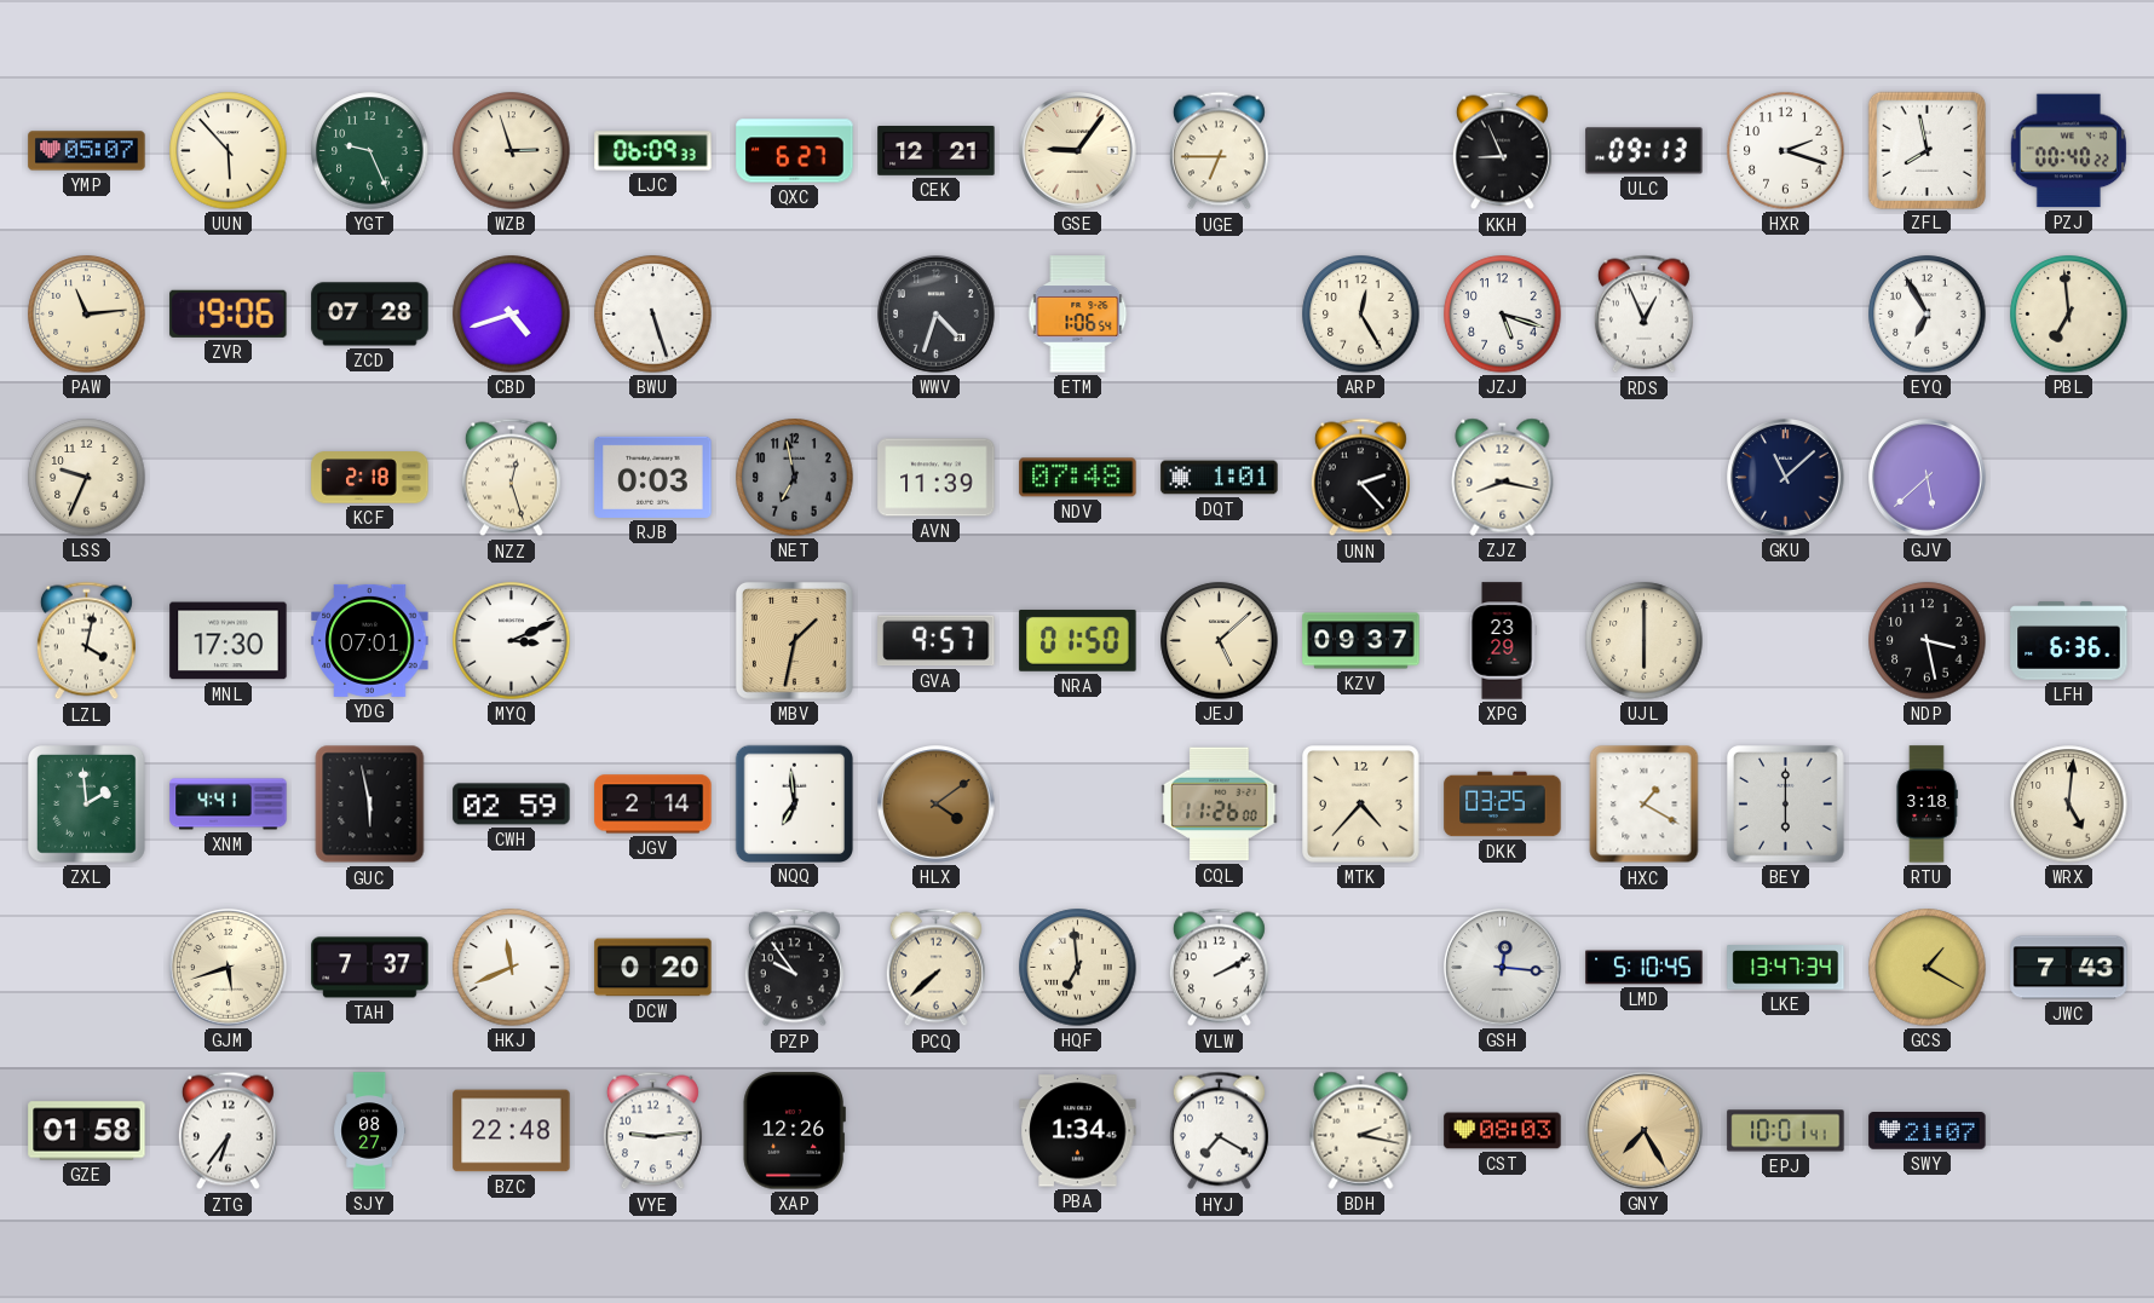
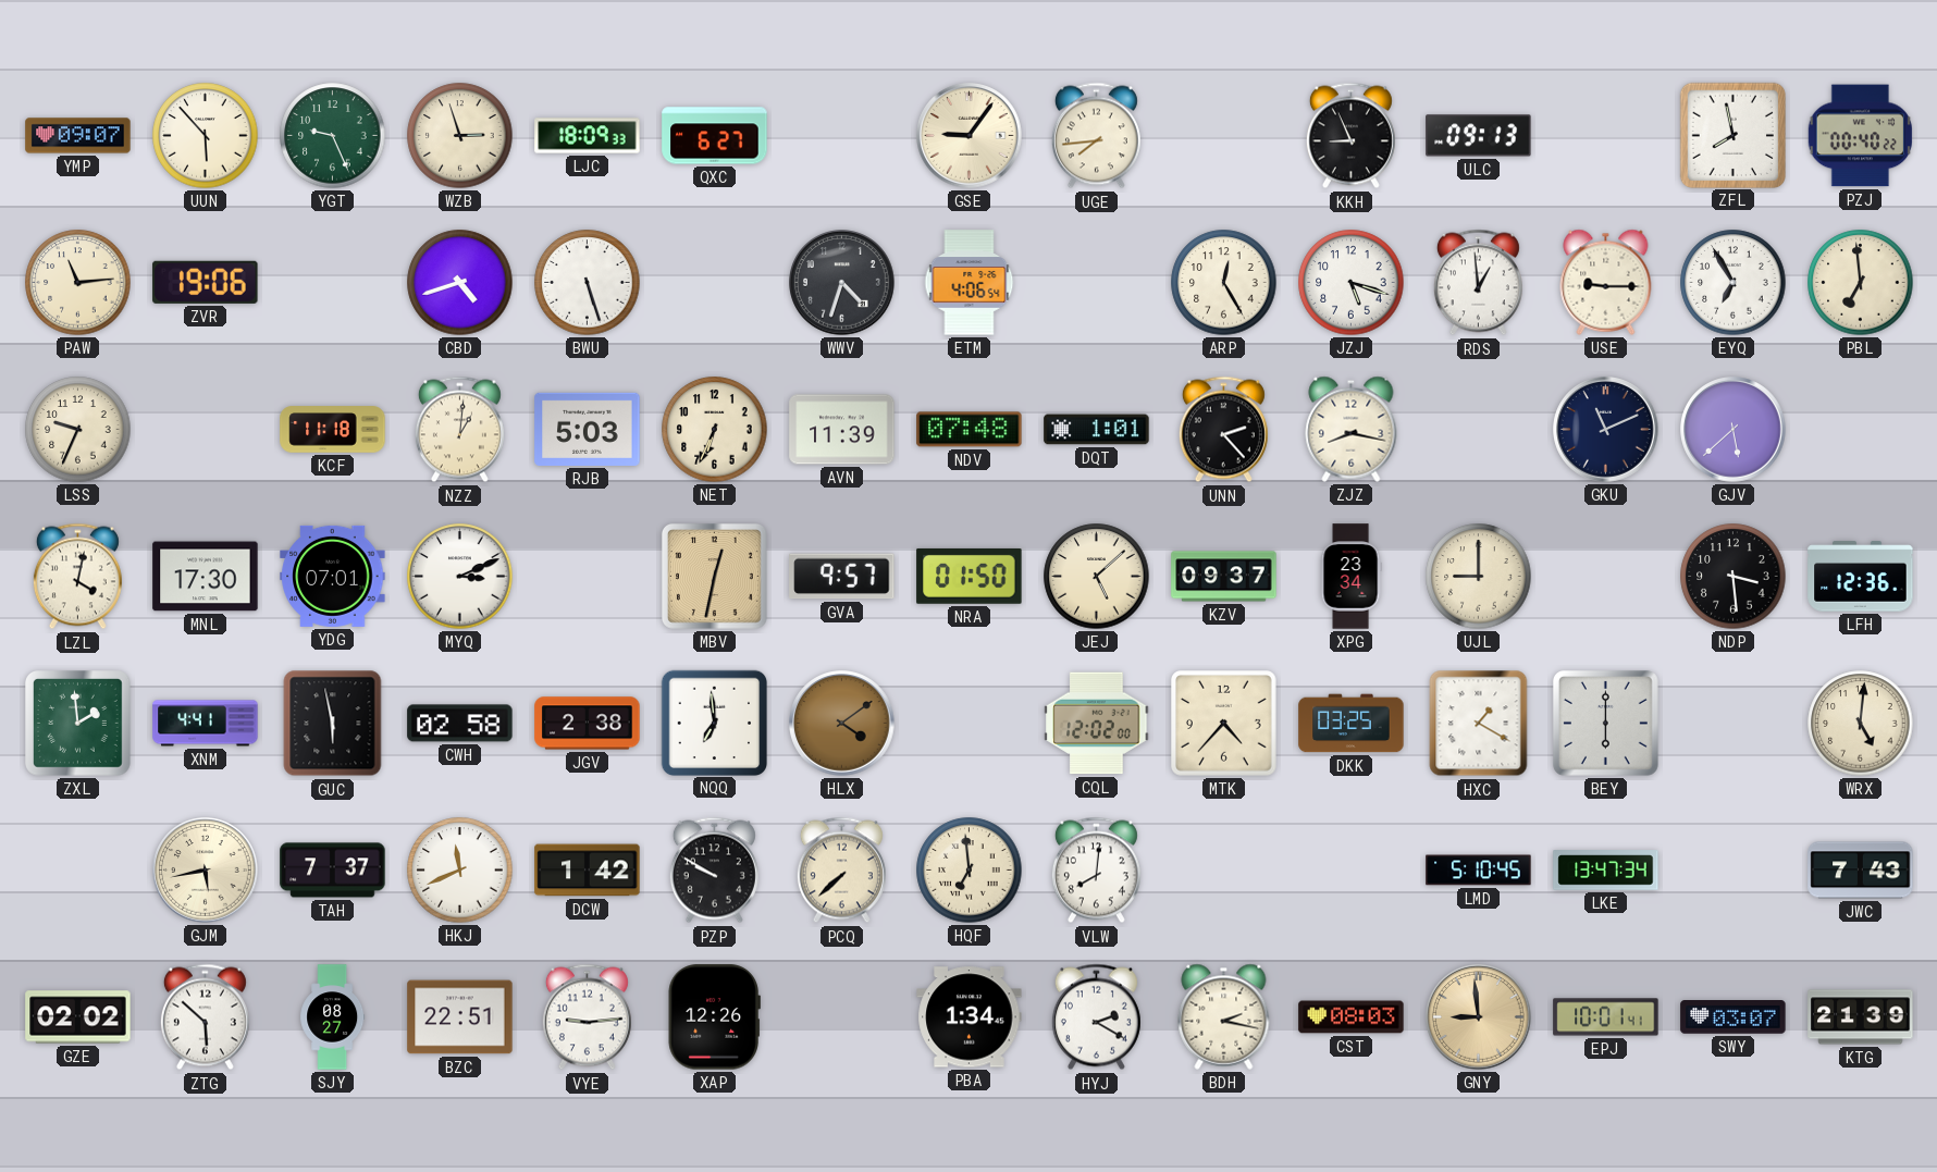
YMP: 05:07 -> 09:07 (78, 136)
LJC: 06:09 -> 18:09 (588, 136)
CEK: 12:21 -> none (937, 151)
UGE: 6:45 -> 7:44 (1096, 136)
HXR: 2:18 -> none (1786, 151)
ZCD: 07:28 -> none (370, 315)
ETM: 1:06 -> 4:06 (970, 283)
RDS: 12:56 -> 12:59 (1478, 283)
USE: none -> 9:15 (1606, 282)
KCF: 2:18 -> 11:18 (333, 430)
NZZ: 12:27 -> 1:01 (459, 430)
RJB: 0:03 -> 5:03 (588, 429)
NET: 6:58 -> 6:34 (715, 430)
NET dial: grey -> cream (715, 430)
GKU: 11:08 -> 11:11 (1606, 430)
MBV: 1:32 -> 12:32 (714, 576)
XPG: 23:29 -> 23:34 (1350, 577)
UJL: 6:00 -> 9:00 (1479, 577)
NDP: 3:28 -> 3:29 (1734, 577)
LFH: 6:36 -> 12:36 (1861, 577)
CWH: 02:59 -> 02:58 (460, 724)
JGV: 2:14 -> 2:38 (588, 724)
CQL: 11:26 -> 12:02 (1097, 724)
RTU: 3:18 -> none (1926, 805)
GJM: 5:42 -> 5:43 (206, 871)
DCW: 0:20 -> 1:42 (588, 871)
PZP: 9:54 -> 9:50 (714, 871)
VLW: 2:10 -> 8:01 (1096, 871)
GSH: 12:16 -> none (1503, 968)
GCS: 1:20 -> none (1928, 968)
GZE: 01:58 -> 02:02 (78, 1017)
ZTG: 6:36 -> 5:52 (205, 1017)
BZC: 22:48 -> 22:51 (460, 1017)
HYJ: 7:20 -> 2:20 (1096, 1017)
GNY: 7:25 -> 8:59 (1479, 1017)
SWY: 21:07 -> 03:07 (1734, 1017)
KTG: none -> 21:39 (1861, 1017)
